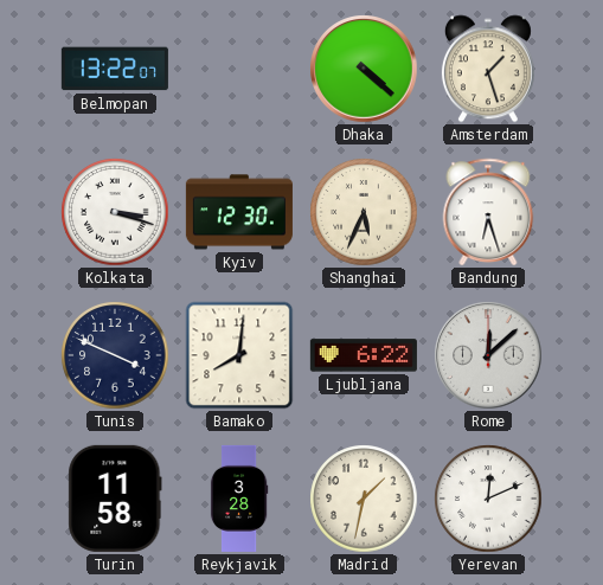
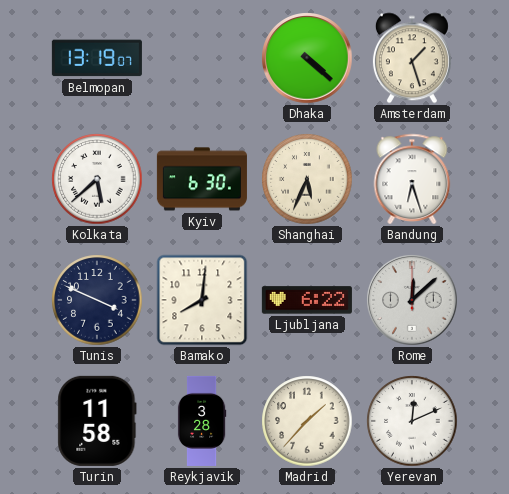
Belmopan: 13:22 -> 13:19 (97, 58)
Kolkata: 3:18 -> 5:38 (97, 179)
Kyiv: 12:30 -> 6:30 (202, 179)
Madrid: 1:32 -> 1:37 (307, 421)
